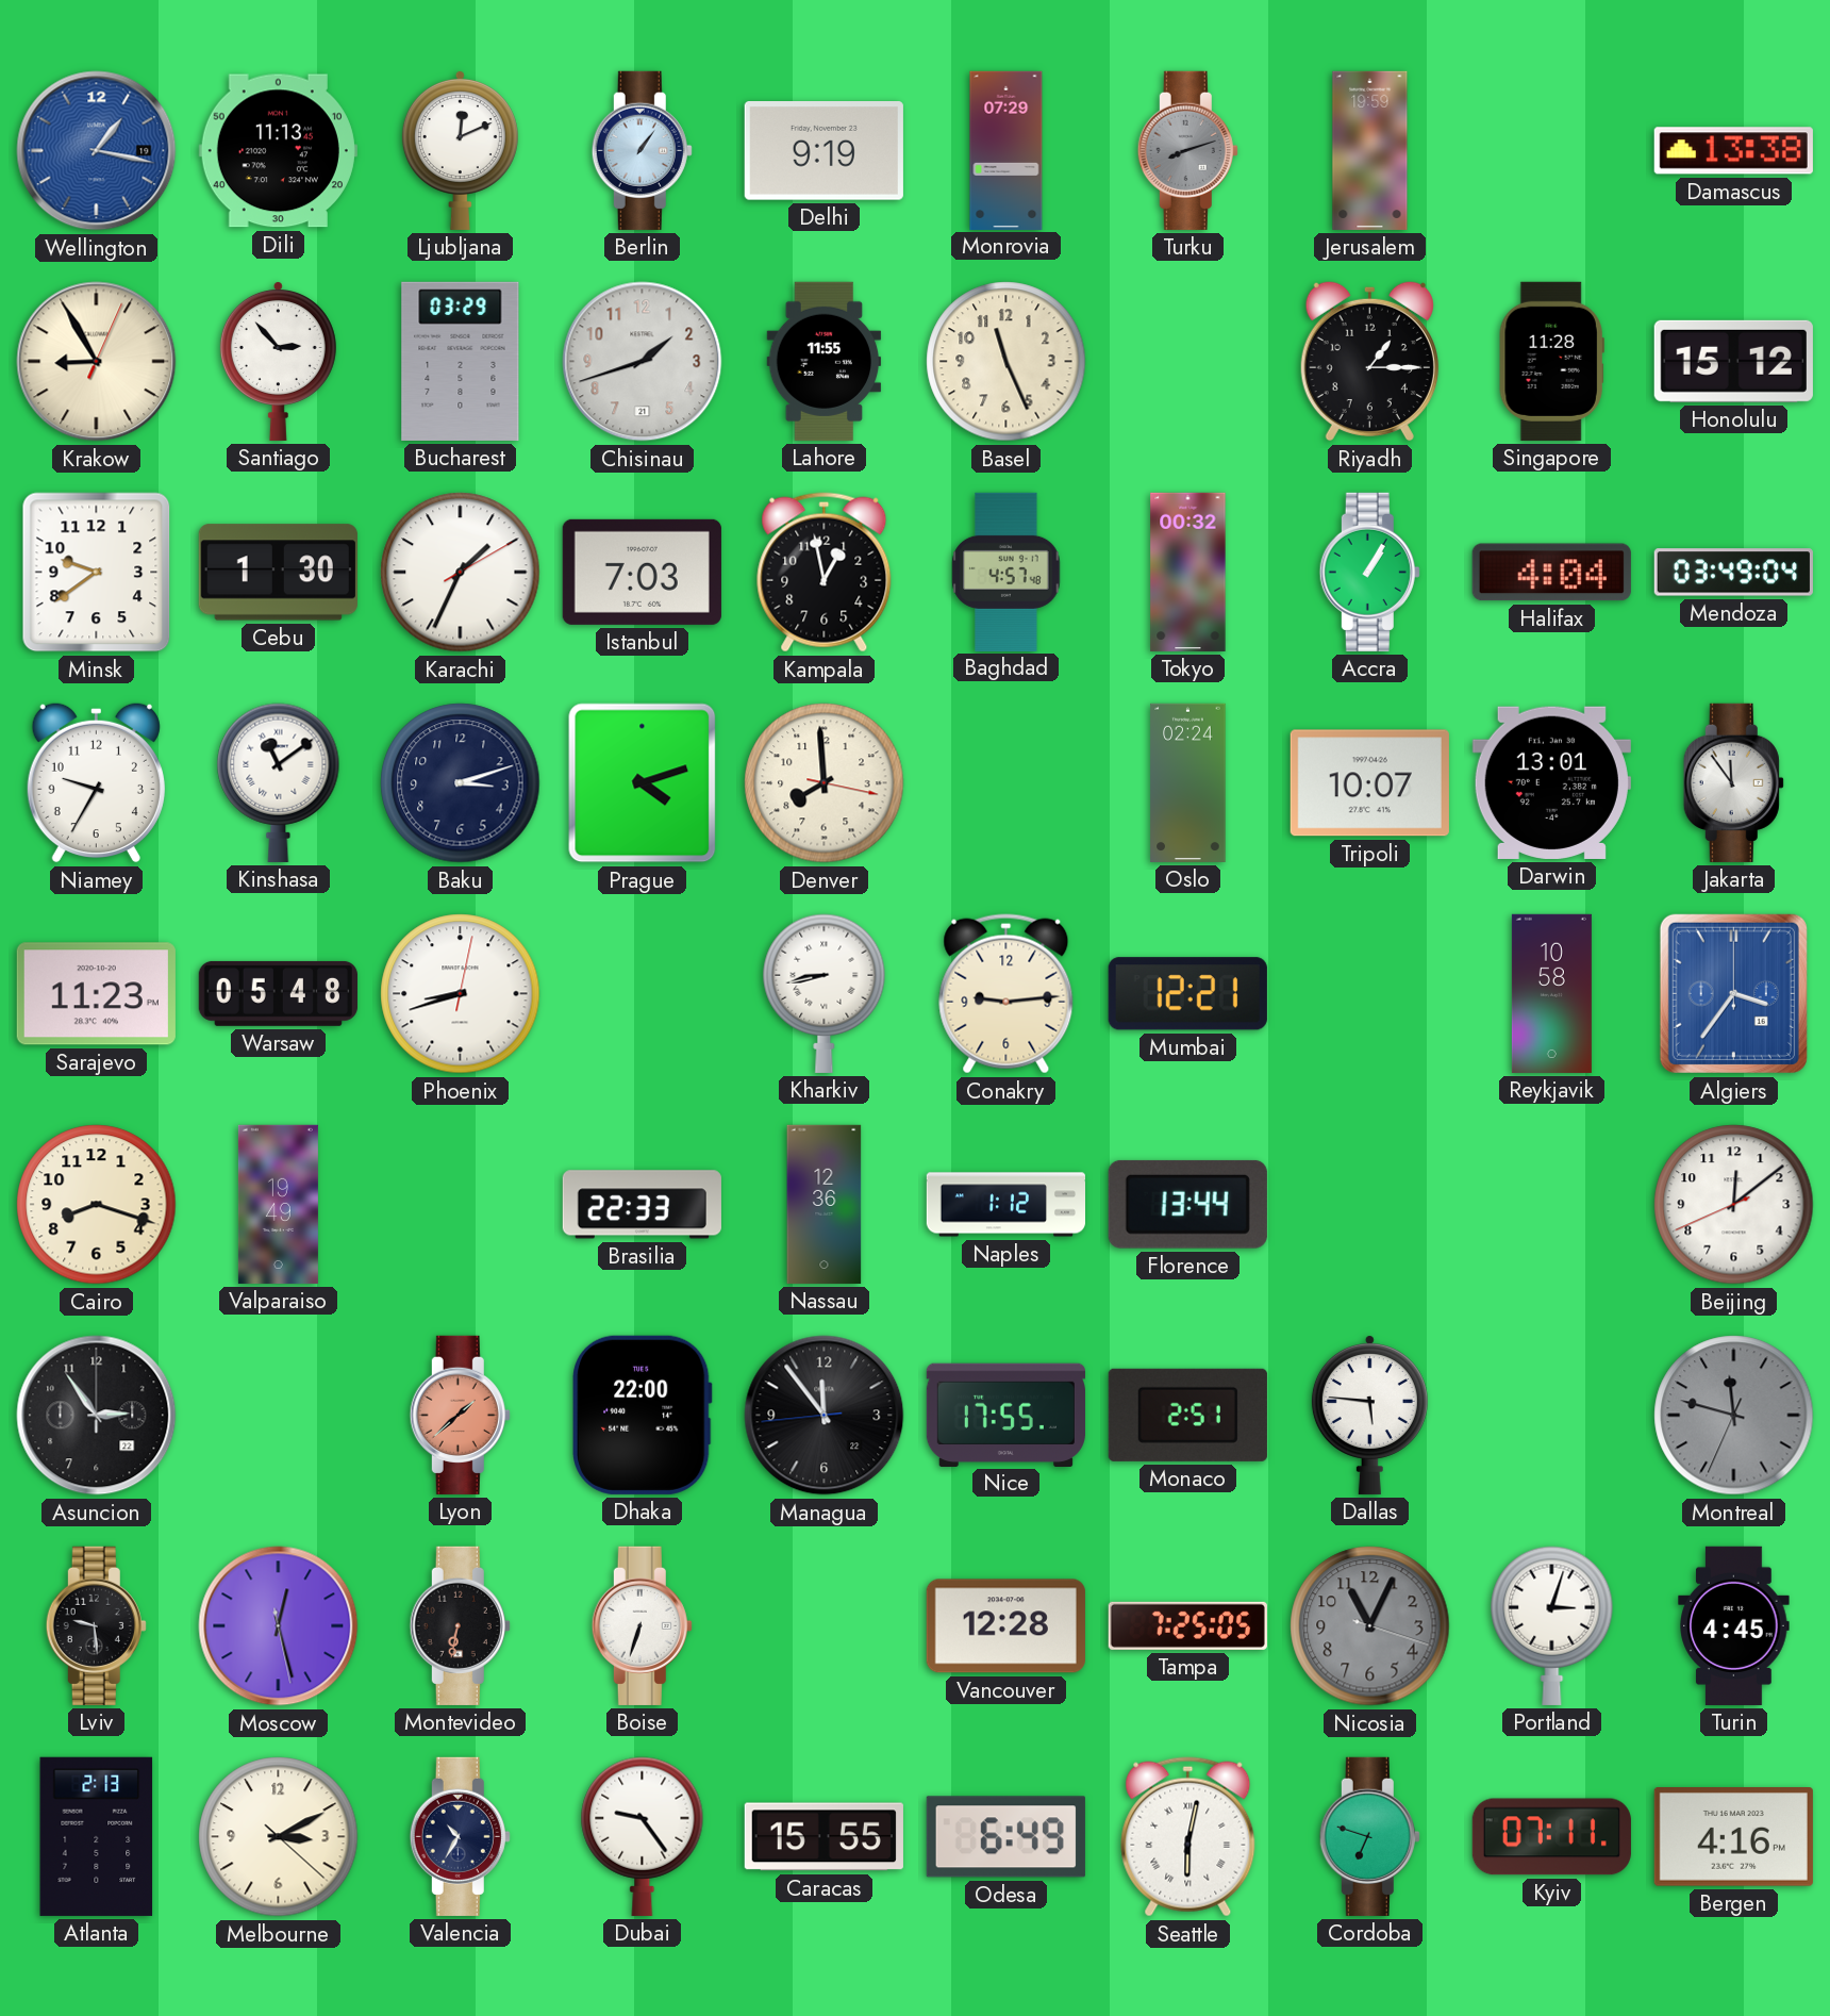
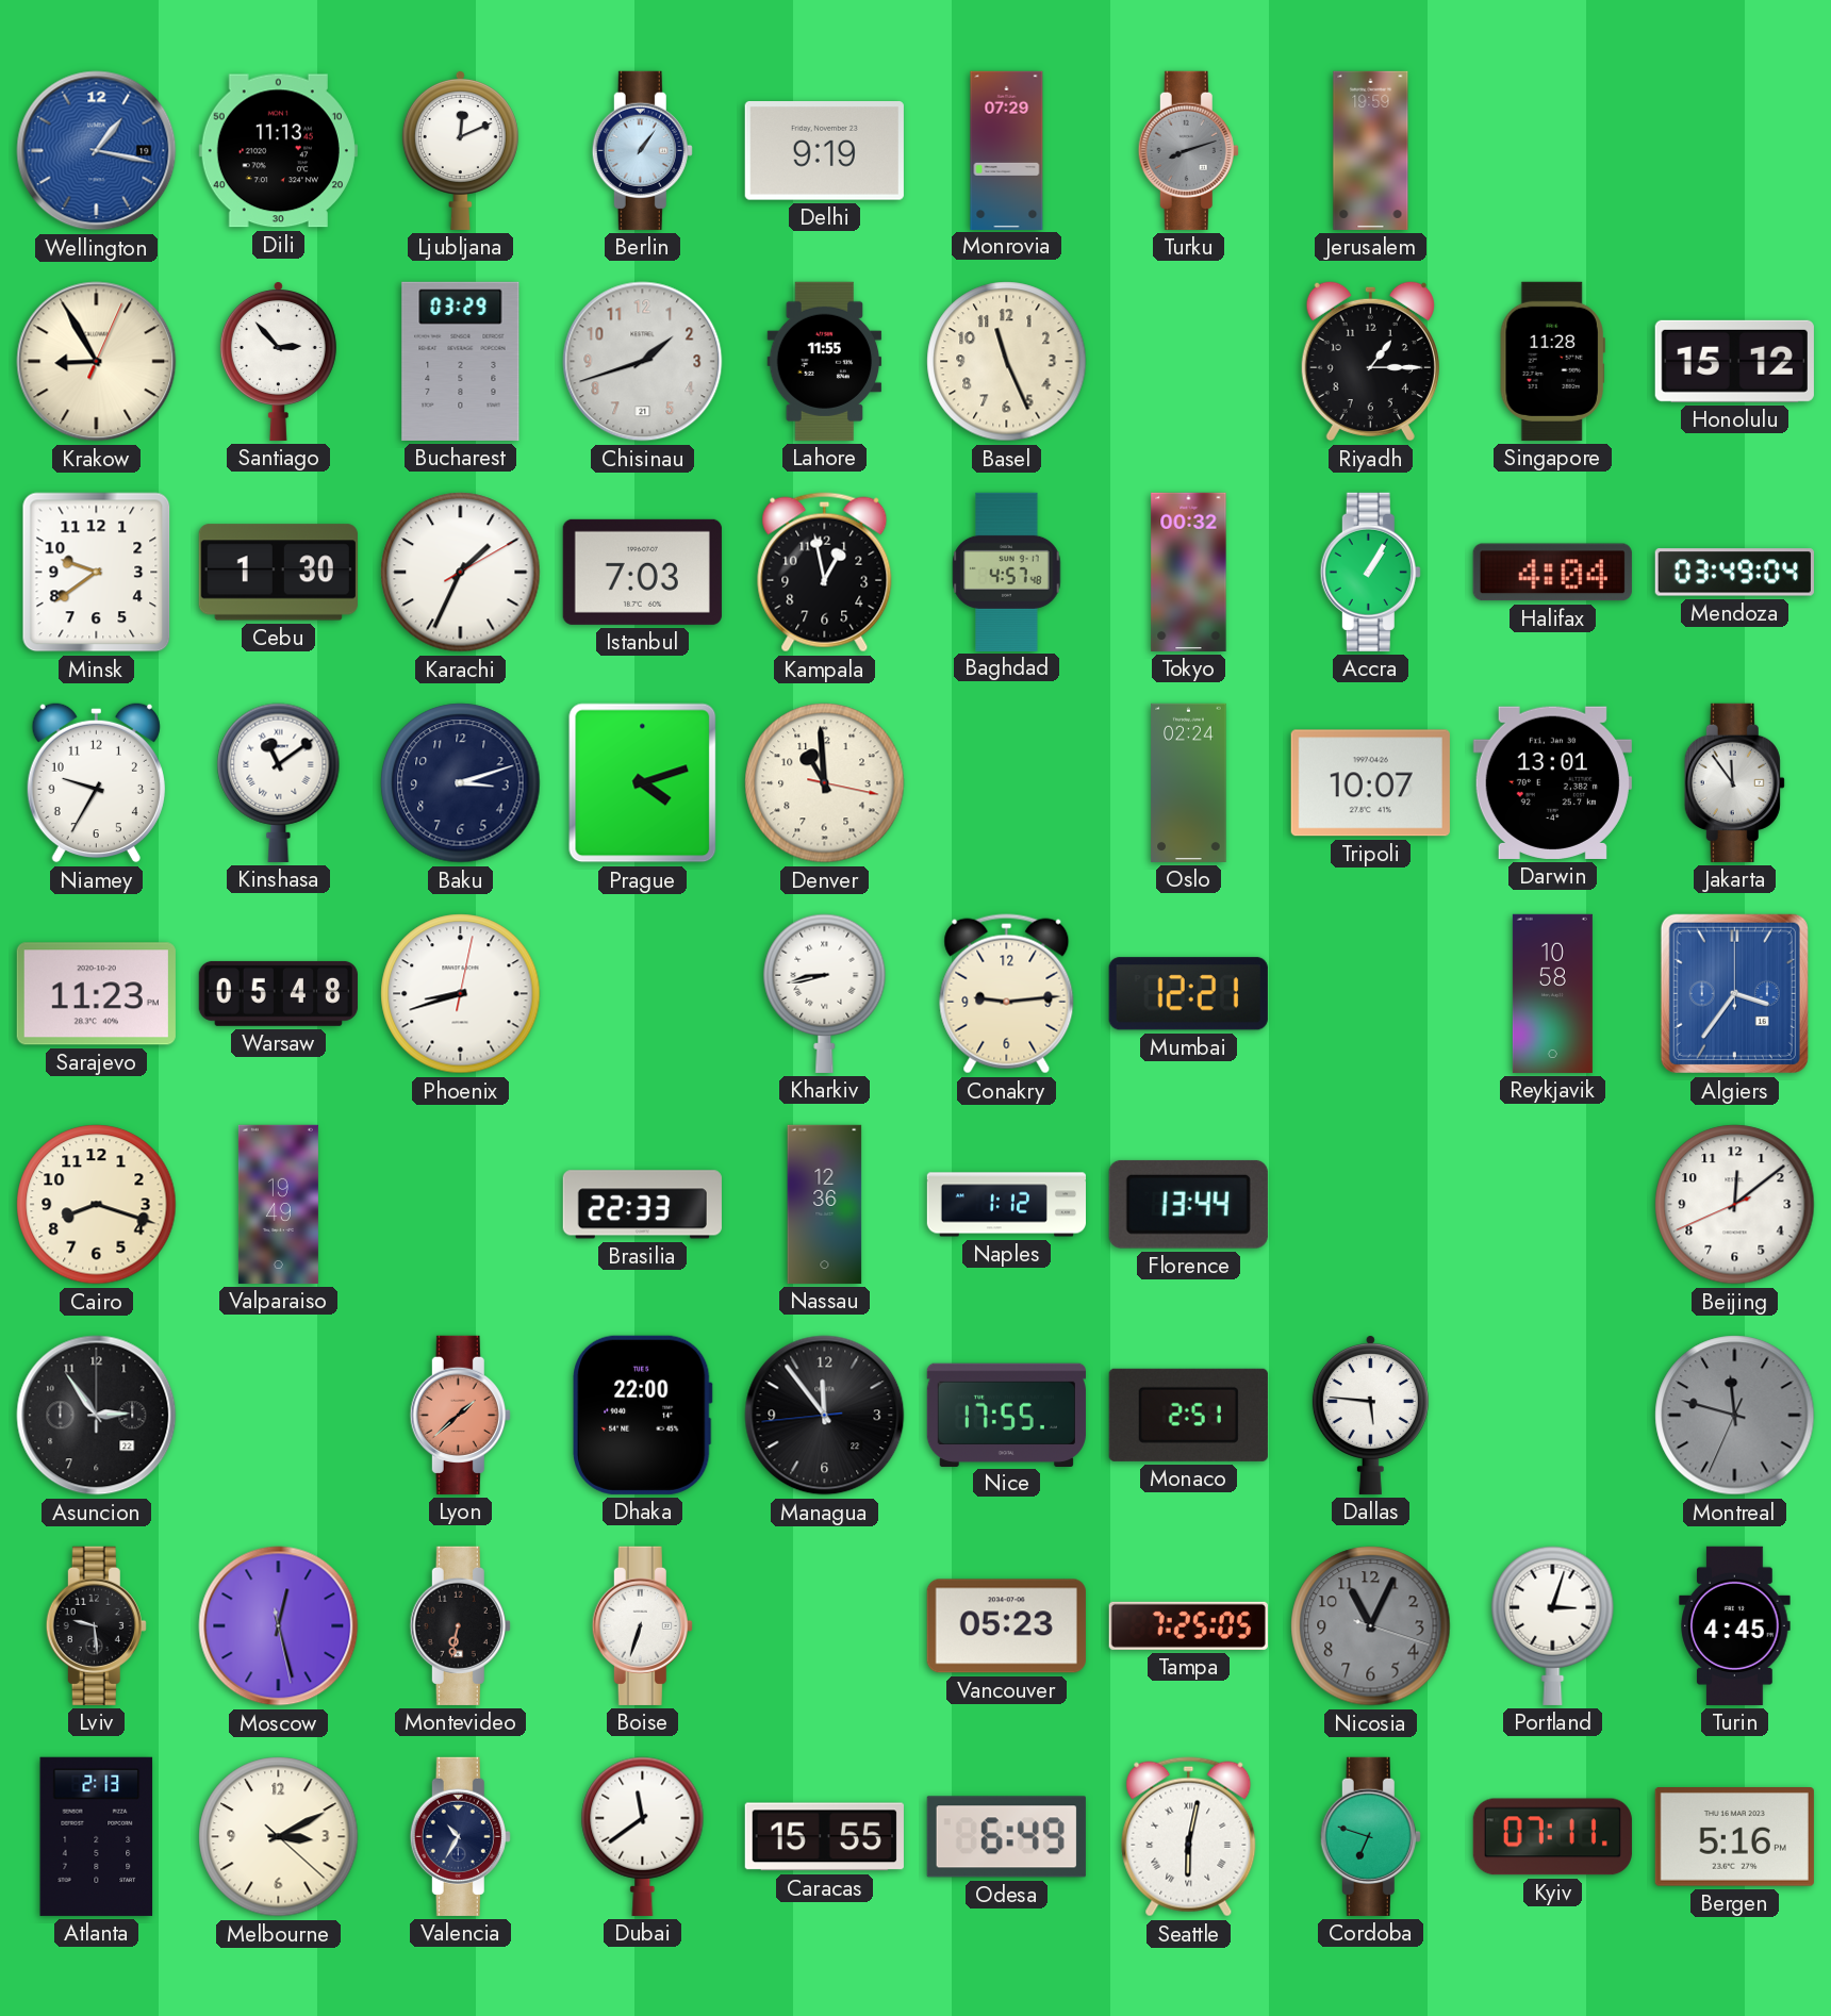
Damascus: 13:38 -> none (1733, 151)
Denver: 7:59 -> 10:59 (825, 783)
Vancouver: 12:28 -> 05:23 (1006, 1626)
Dubai: 9:24 -> 11:39 (643, 1836)
Bergen: 4:16 -> 5:16 (1734, 1837)
